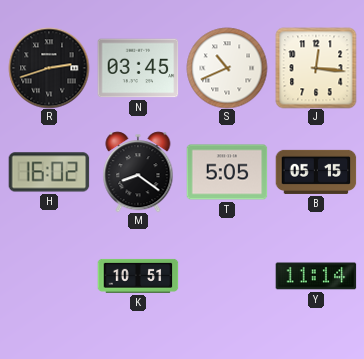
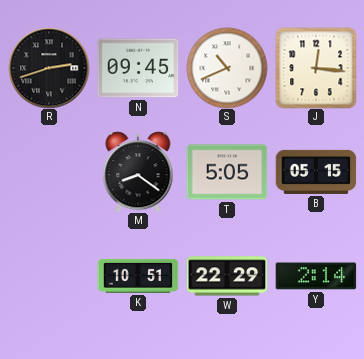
N: 03:45 -> 09:45 (138, 68)
H: 16:02 -> none (49, 172)
W: none -> 22:29 (227, 276)
Y: 11:14 -> 2:14 (316, 276)
